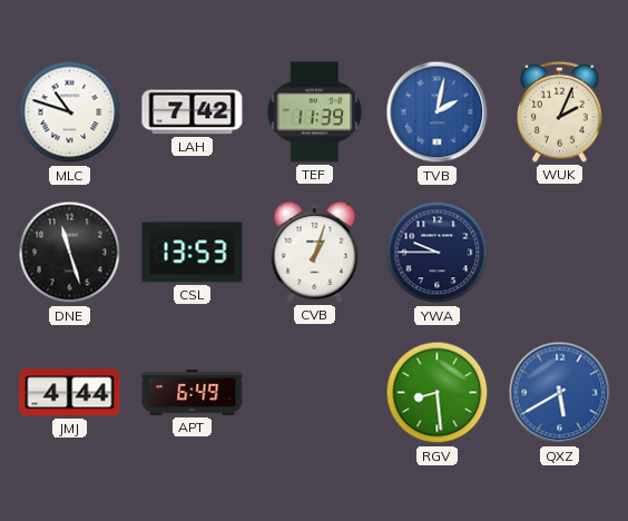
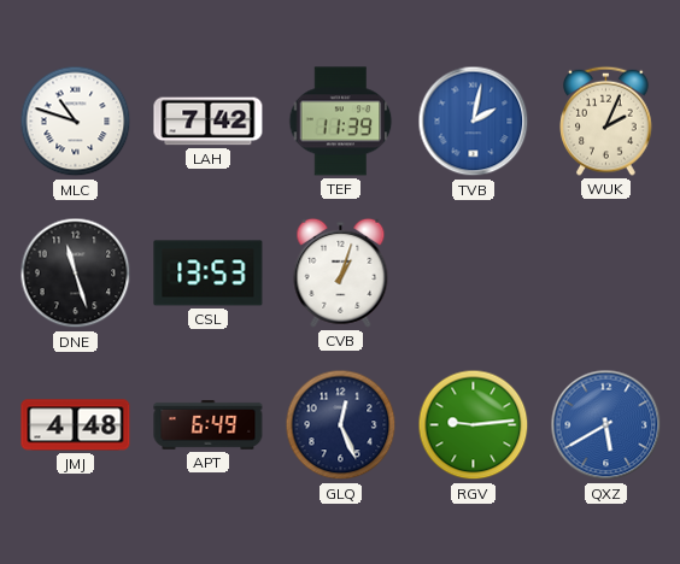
YWA: 9:45 -> none (438, 253)
JMJ: 4:44 -> 4:48 (76, 425)
GLQ: none -> 12:26 (341, 425)
RGV: 8:29 -> 9:14 (474, 425)
